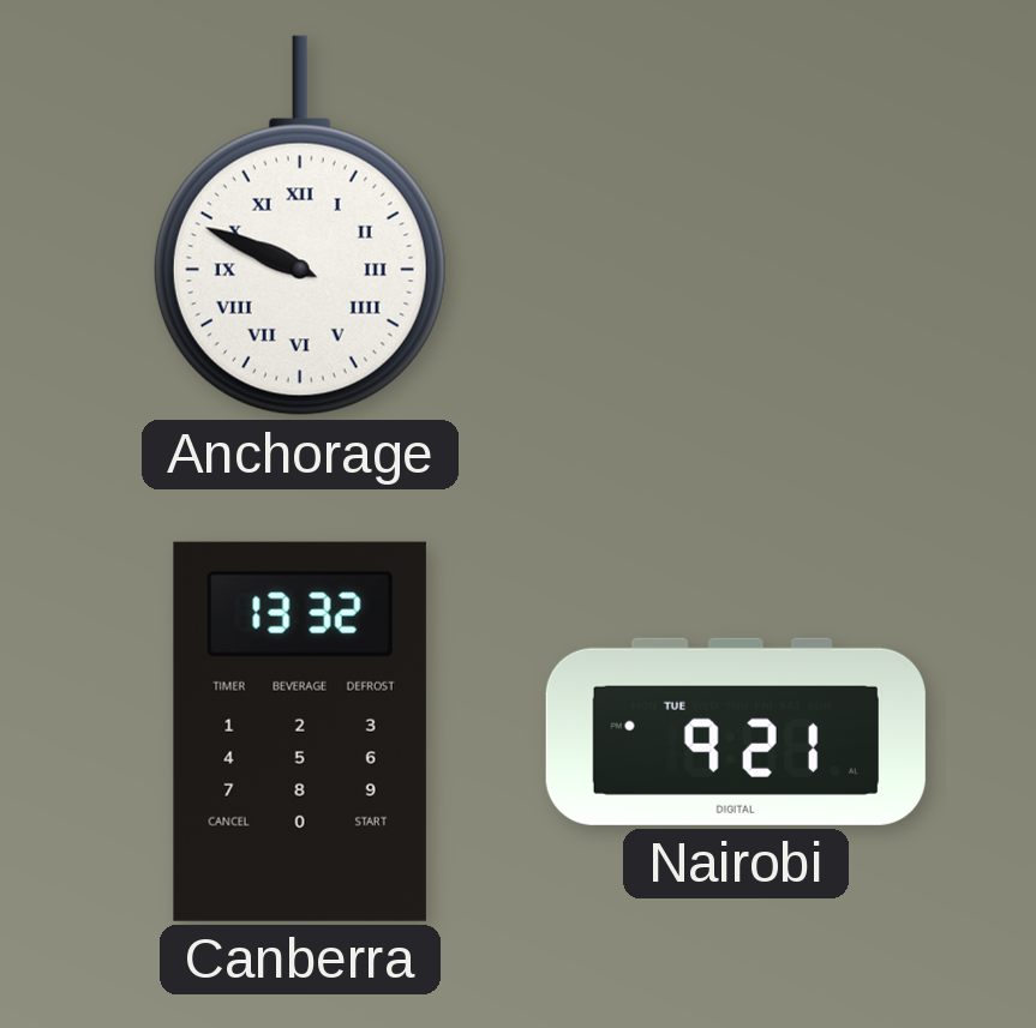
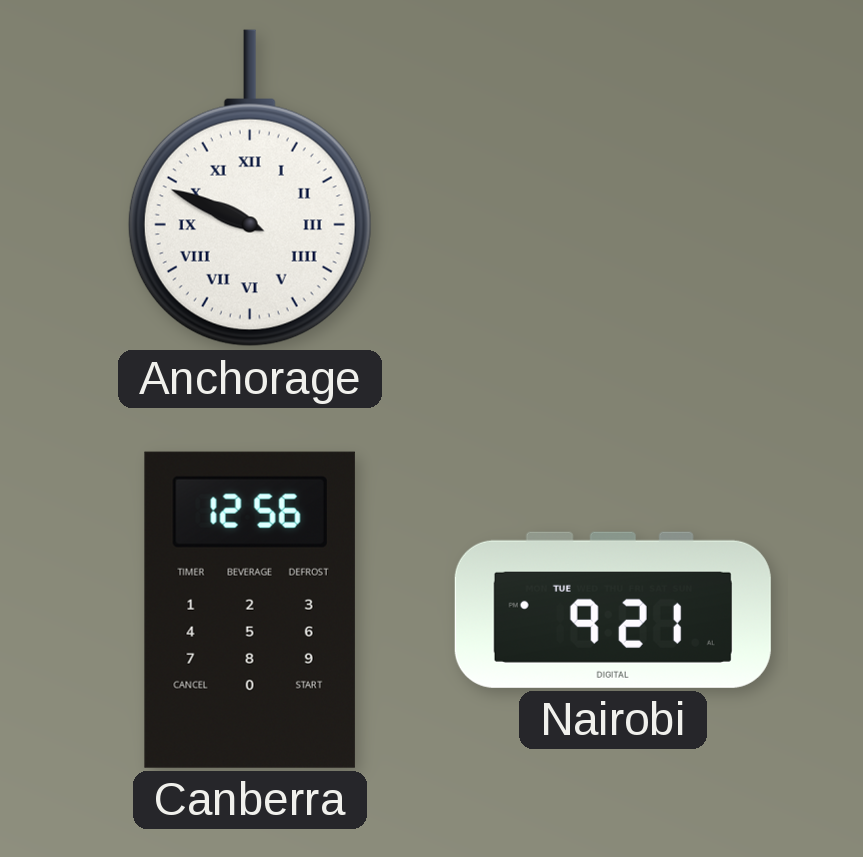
Canberra: 13:32 -> 12:56 (250, 610)
